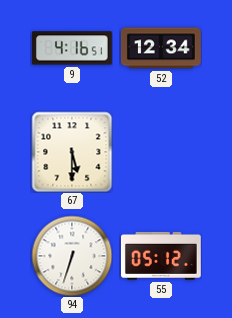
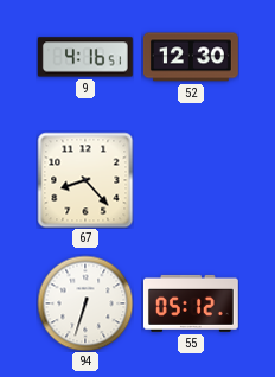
52: 12:34 -> 12:30 (192, 57)
67: 5:30 -> 8:23 (85, 180)
